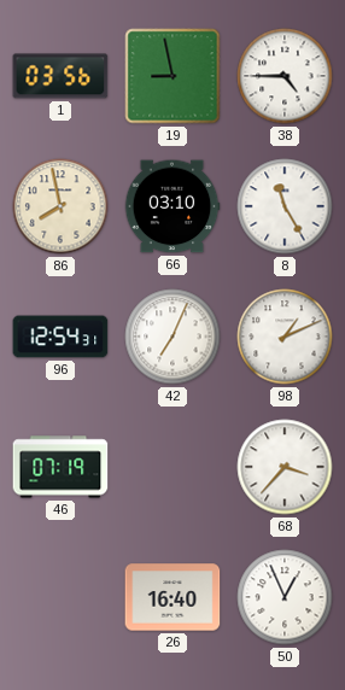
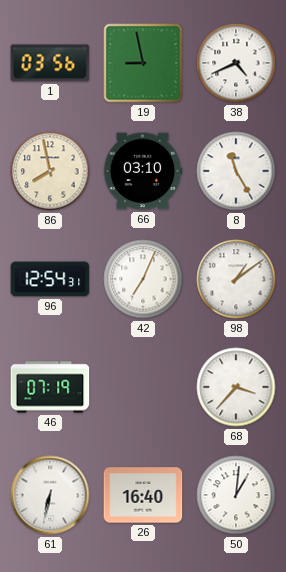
38: 4:45 -> 4:41 (236, 63)
98: 1:11 -> 1:09 (236, 279)
61: none -> 6:32 (50, 495)
50: 12:56 -> 1:01 (236, 495)
